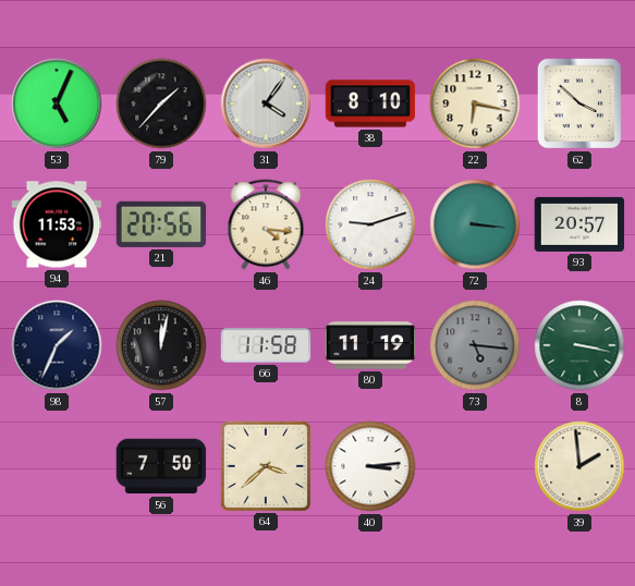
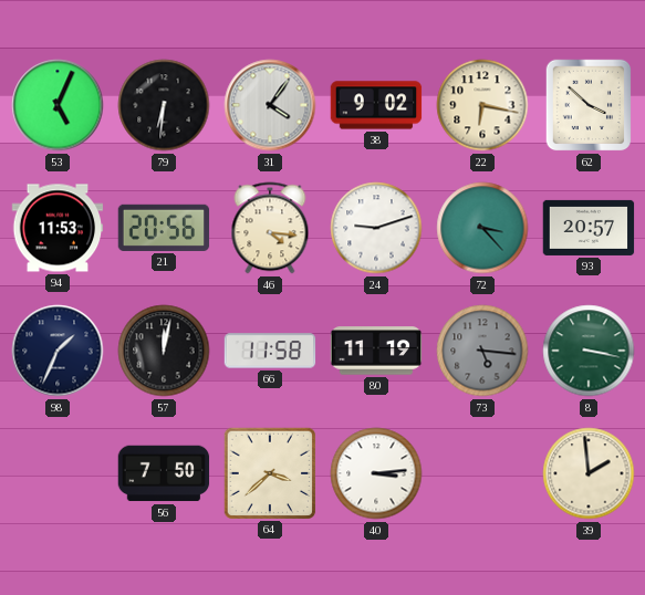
79: 1:37 -> 6:31 (164, 105)
38: 8:10 -> 9:02 (376, 105)
72: 3:16 -> 3:23 (482, 228)
